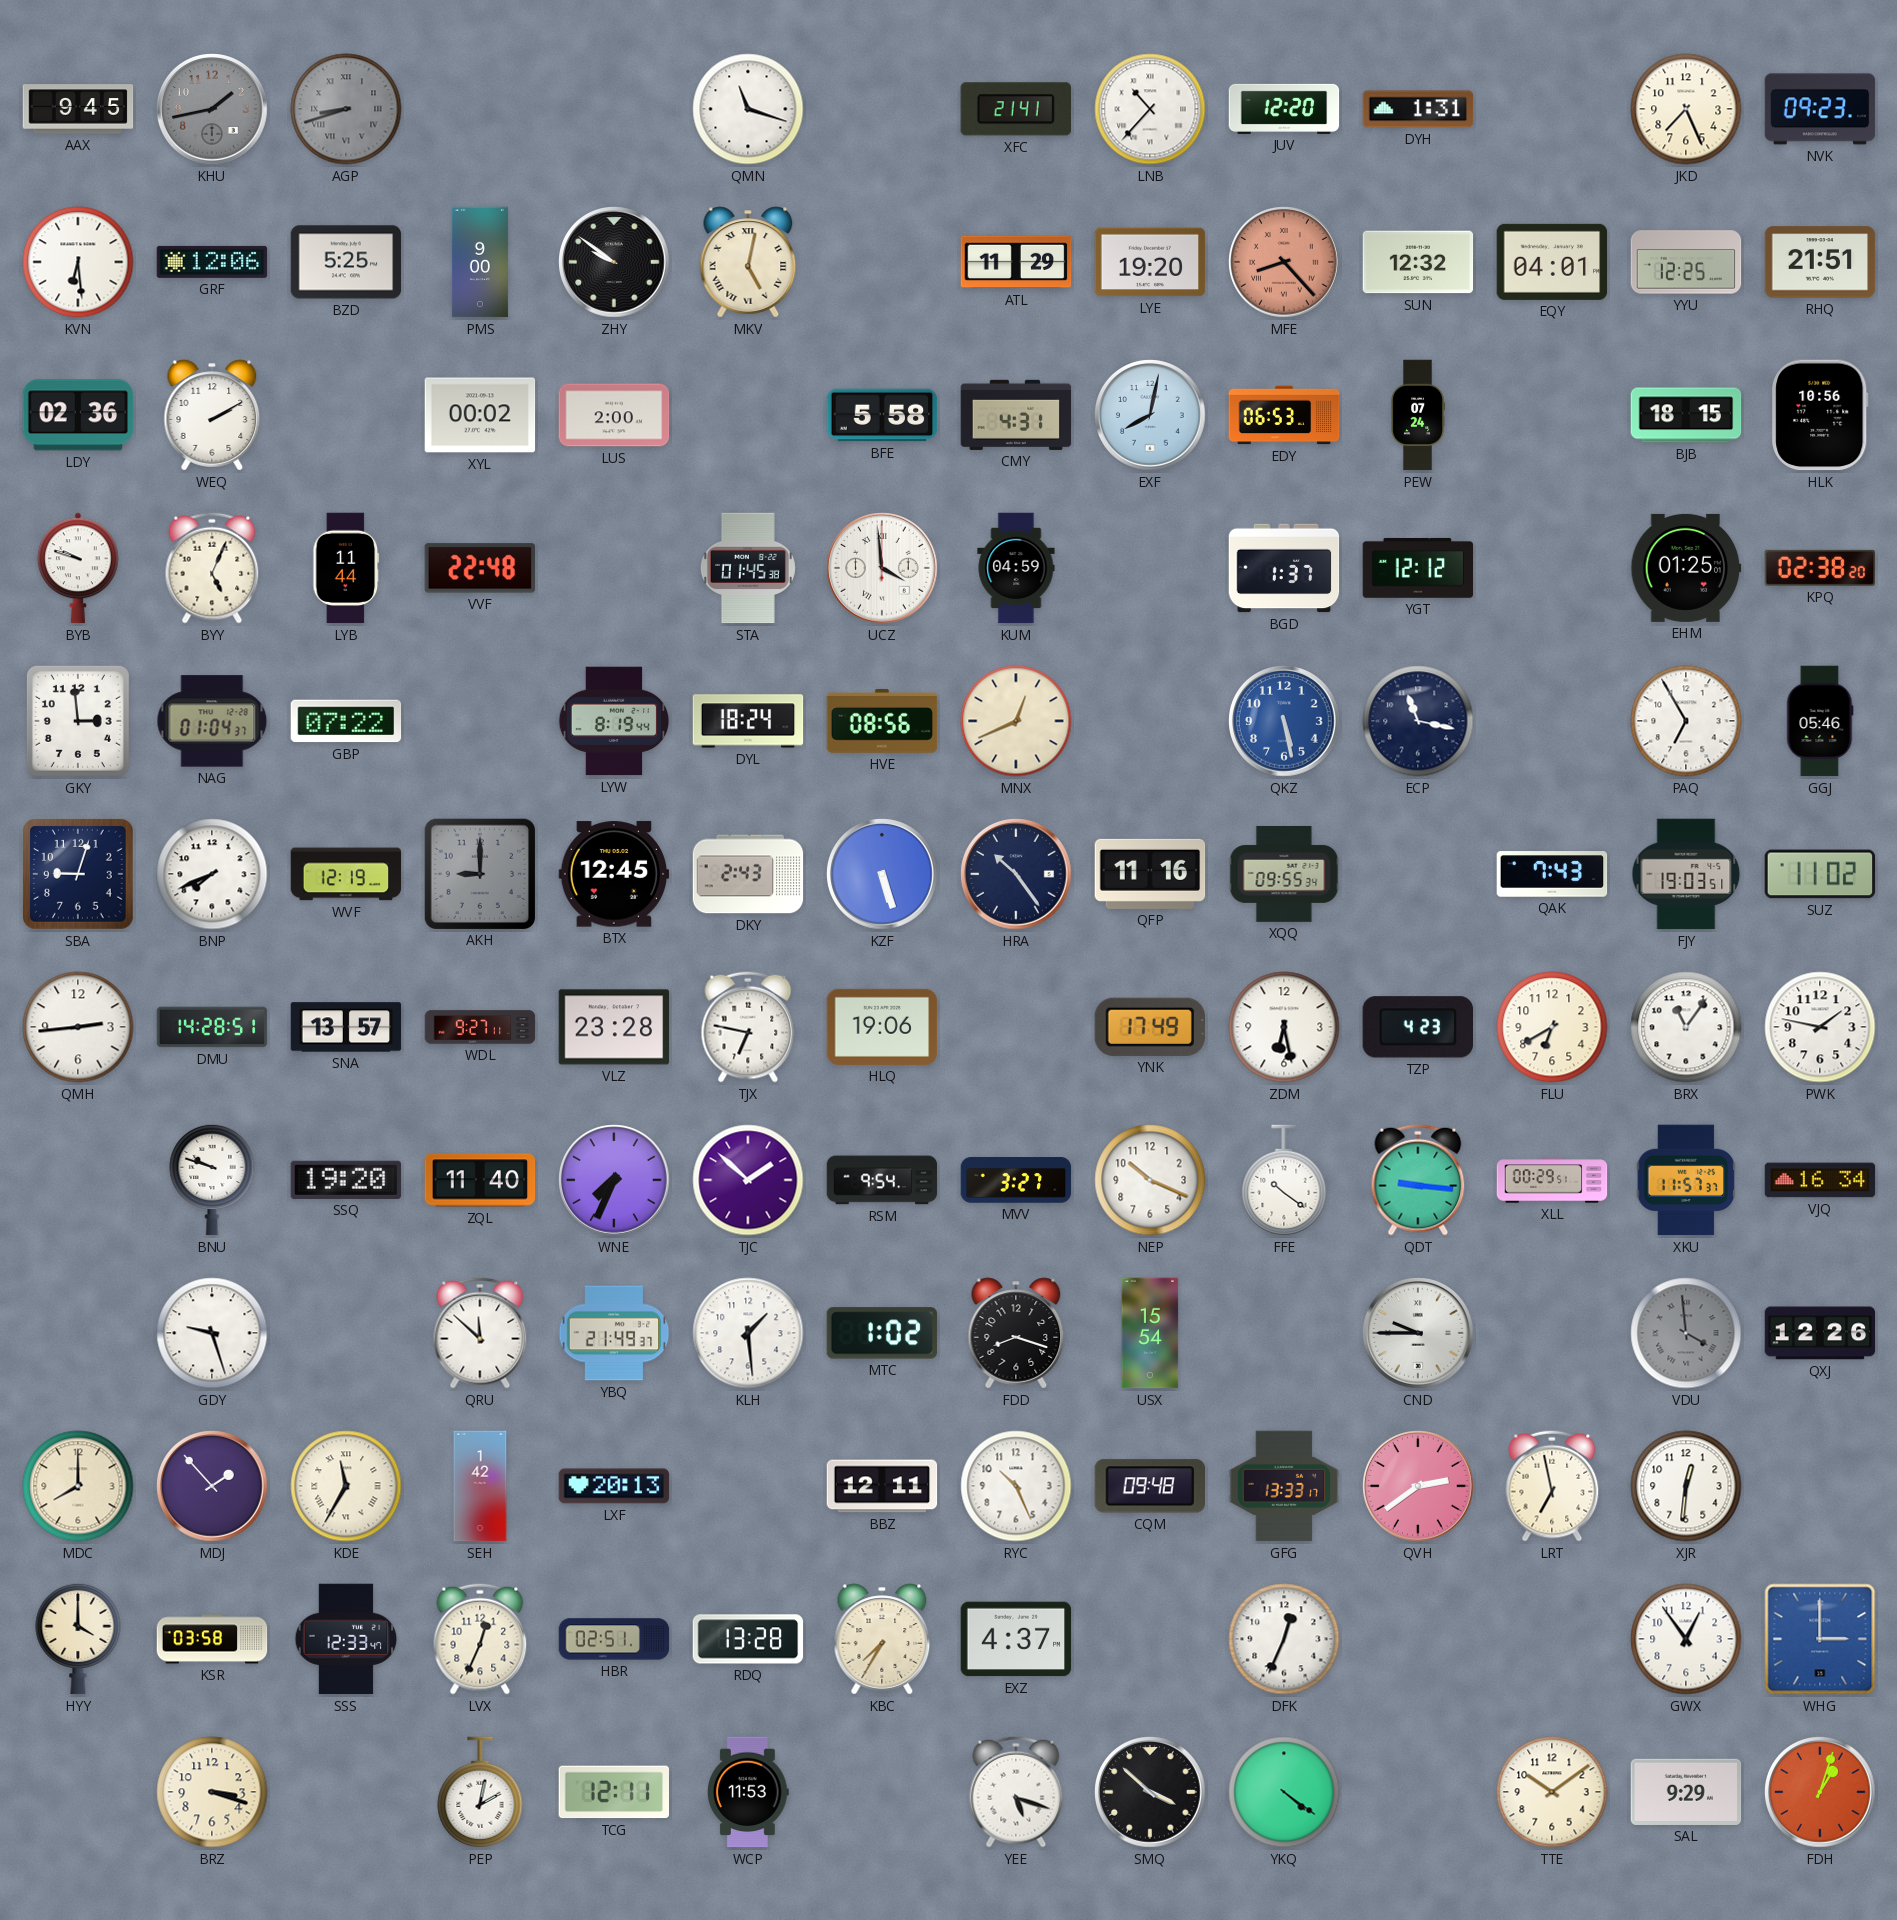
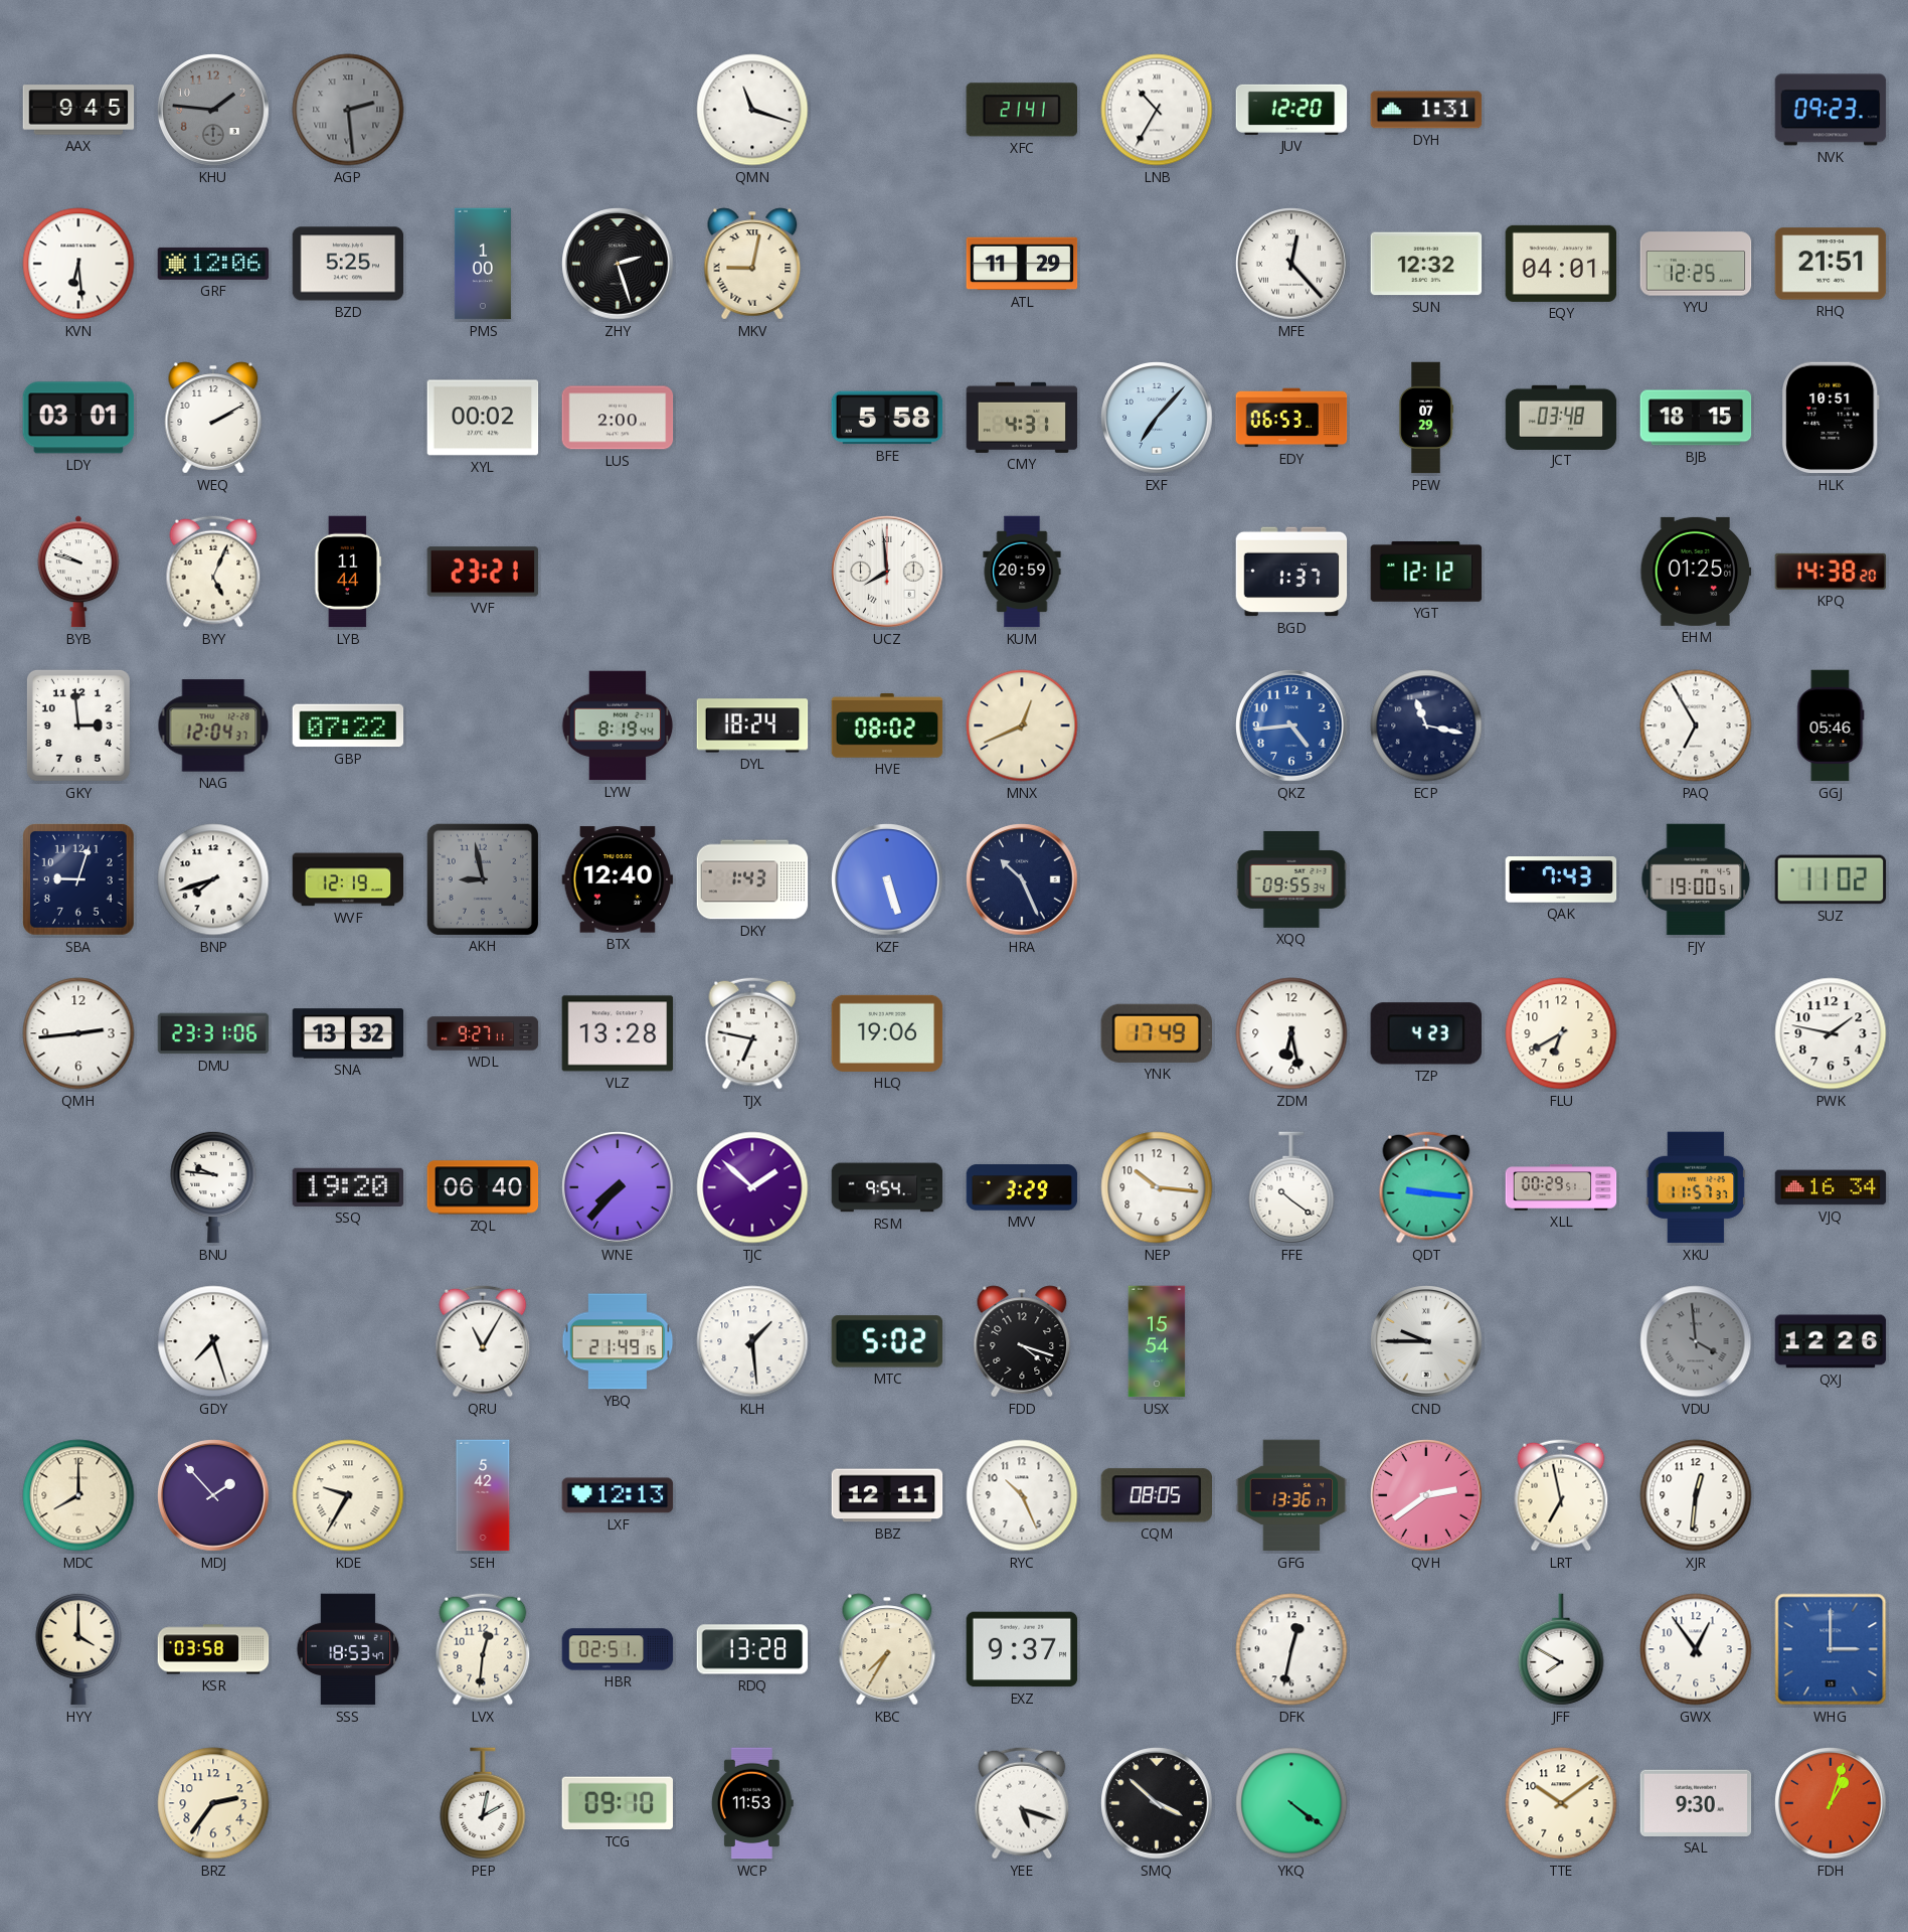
KHU: 1:43 -> 1:46 (213, 110)
AGP: 8:42 -> 2:29 (348, 110)
LNB: 10:37 -> 10:35 (1157, 110)
JKD: 7:26 -> none (1686, 109)
PMS: 9:00 -> 1:00 (483, 264)
ZHY: 9:51 -> 2:27 (618, 264)
MKV: 5:02 -> 9:02 (752, 264)
LYE: 19:20 -> none (1150, 262)
MFE: 8:23 -> 12:23 (1291, 264)
MFE dial: salmon -> white (1291, 264)
LDY: 02:36 -> 03:01 (78, 418)
EXF: 8:02 -> 7:07 (1157, 418)
PEW: 07:24 -> 07:29 (1425, 418)
JCT: none -> 03:48 (1561, 417)
HLK: 10:56 -> 10:51 (1831, 418)
VVF: 22:48 -> 23:21 (483, 572)
STA: 01:45 -> none (748, 568)
UCZ: 3:59 -> 7:59 (887, 572)
KUM: 04:59 -> 20:59 (1022, 572)
KPQ: 02:38 -> 14:38 (1831, 572)
NAG: 01:04 -> 12:04 (213, 726)
HVE: 08:56 -> 08:02 (887, 727)
QKZ: 5:28 -> 4:44 (1291, 726)
BNP: 7:41 -> 7:42 (213, 879)
AKH: 9:00 -> 8:58 (482, 878)
BTX: 12:45 -> 12:40 (618, 879)
DKY: 2:43 -> 1:43 (752, 879)
HRA: 10:24 -> 10:26 (1022, 879)
QFP: 11:16 -> none (1150, 874)
FJY: 19:03 -> 19:00 (1696, 879)
DMU: 14:28 -> 23:31 (213, 1033)
SNA: 13:57 -> 13:32 (348, 1033)
VLZ: 23:28 -> 13:28 (618, 1033)
BRX: 11:06 -> none (1686, 1027)
BNU: 9:48 -> 9:46 (213, 1187)
ZQL: 11:40 -> 06:40 (483, 1187)
WNE: 7:34 -> 7:37 (618, 1187)
MVV: 3:27 -> 3:29 (1022, 1187)
NEP: 10:19 -> 10:16 (1157, 1187)
GDY: 9:27 -> 7:27 (213, 1341)
QRU: 11:52 -> 11:05 (483, 1341)
YBQ: 21:49:37 -> 21:49:15 (618, 1341)
MTC: 1:02 -> 5:02 (887, 1341)
FDD: 8:18 -> 4:18 (1022, 1341)
KDE: 11:35 -> 9:35 (348, 1495)
SEH: 1:42 -> 5:42 (483, 1495)
LXF: 20:13 -> 12:13 (618, 1495)
CQM: 09:48 -> 08:05 (1156, 1495)
GFG: 13:33 -> 13:36 (1291, 1495)
SSS: 12:33 -> 18:53 (348, 1649)
LVX: 12:34 -> 12:31 (483, 1649)
EXZ: 4:37 -> 9:37 (1022, 1649)
DFK: 12:34 -> 12:32 (1291, 1649)
JFF: none -> 7:50 (1561, 1649)
BRZ: 3:18 -> 2:36 (213, 1803)
TCG: 12:11 -> 09:10 (618, 1803)
SAL: 9:29 -> 9:30 (1696, 1803)
